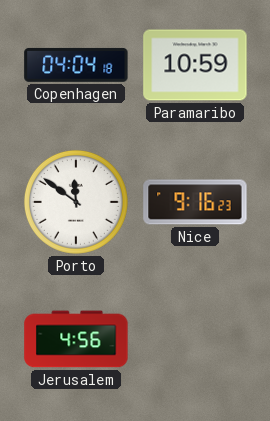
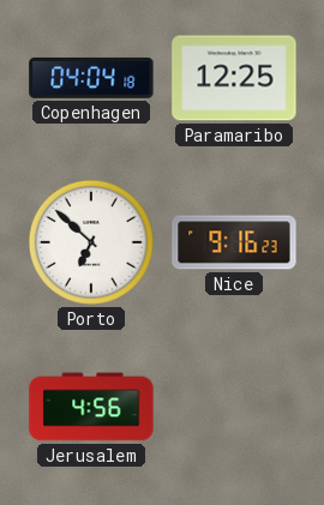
Paramaribo: 10:59 -> 12:25 (234, 78)
Porto: 11:51 -> 6:52 (91, 242)
